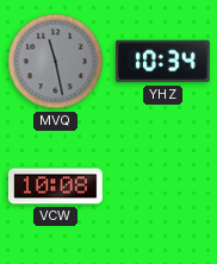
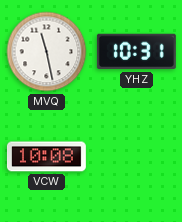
MVQ dial: grey -> white (47, 52)
YHZ: 10:34 -> 10:31 (136, 52)
